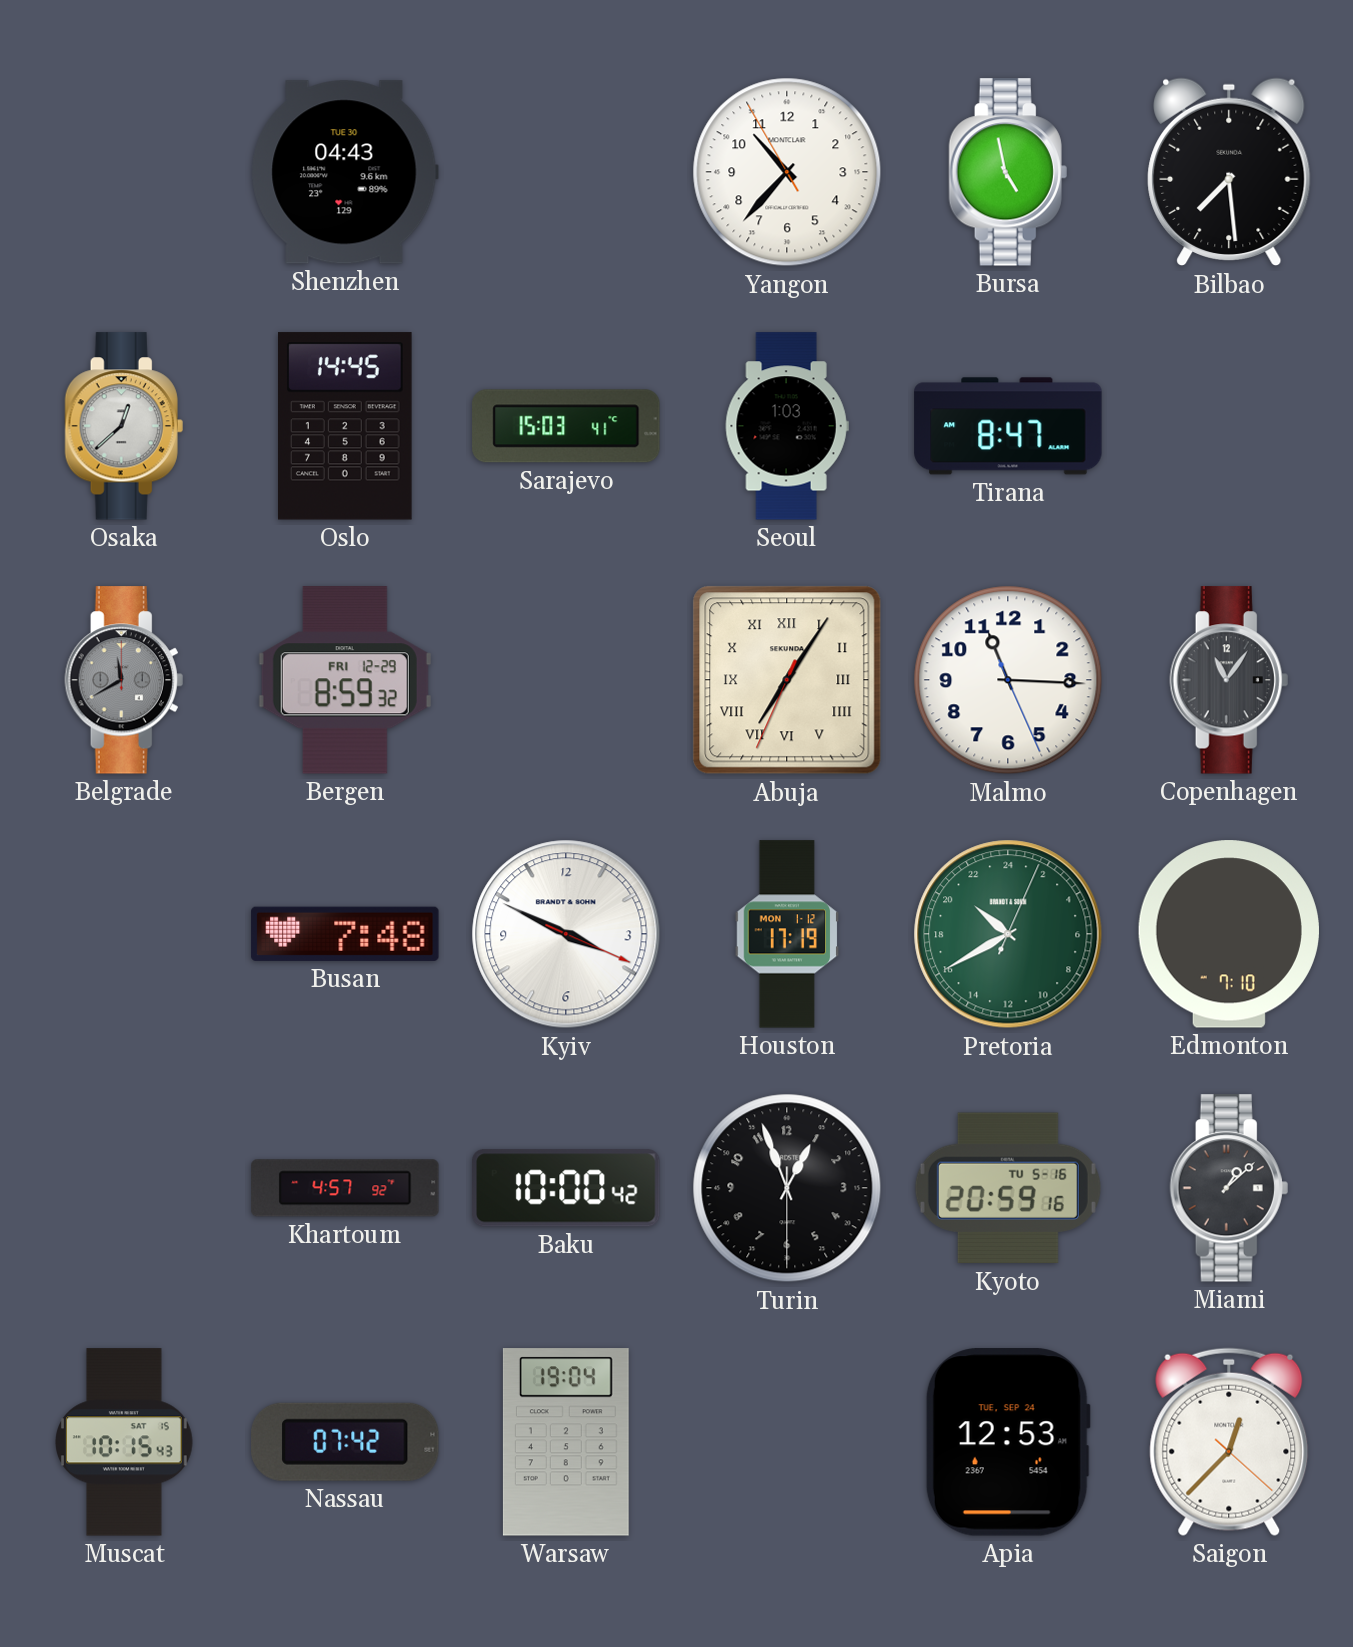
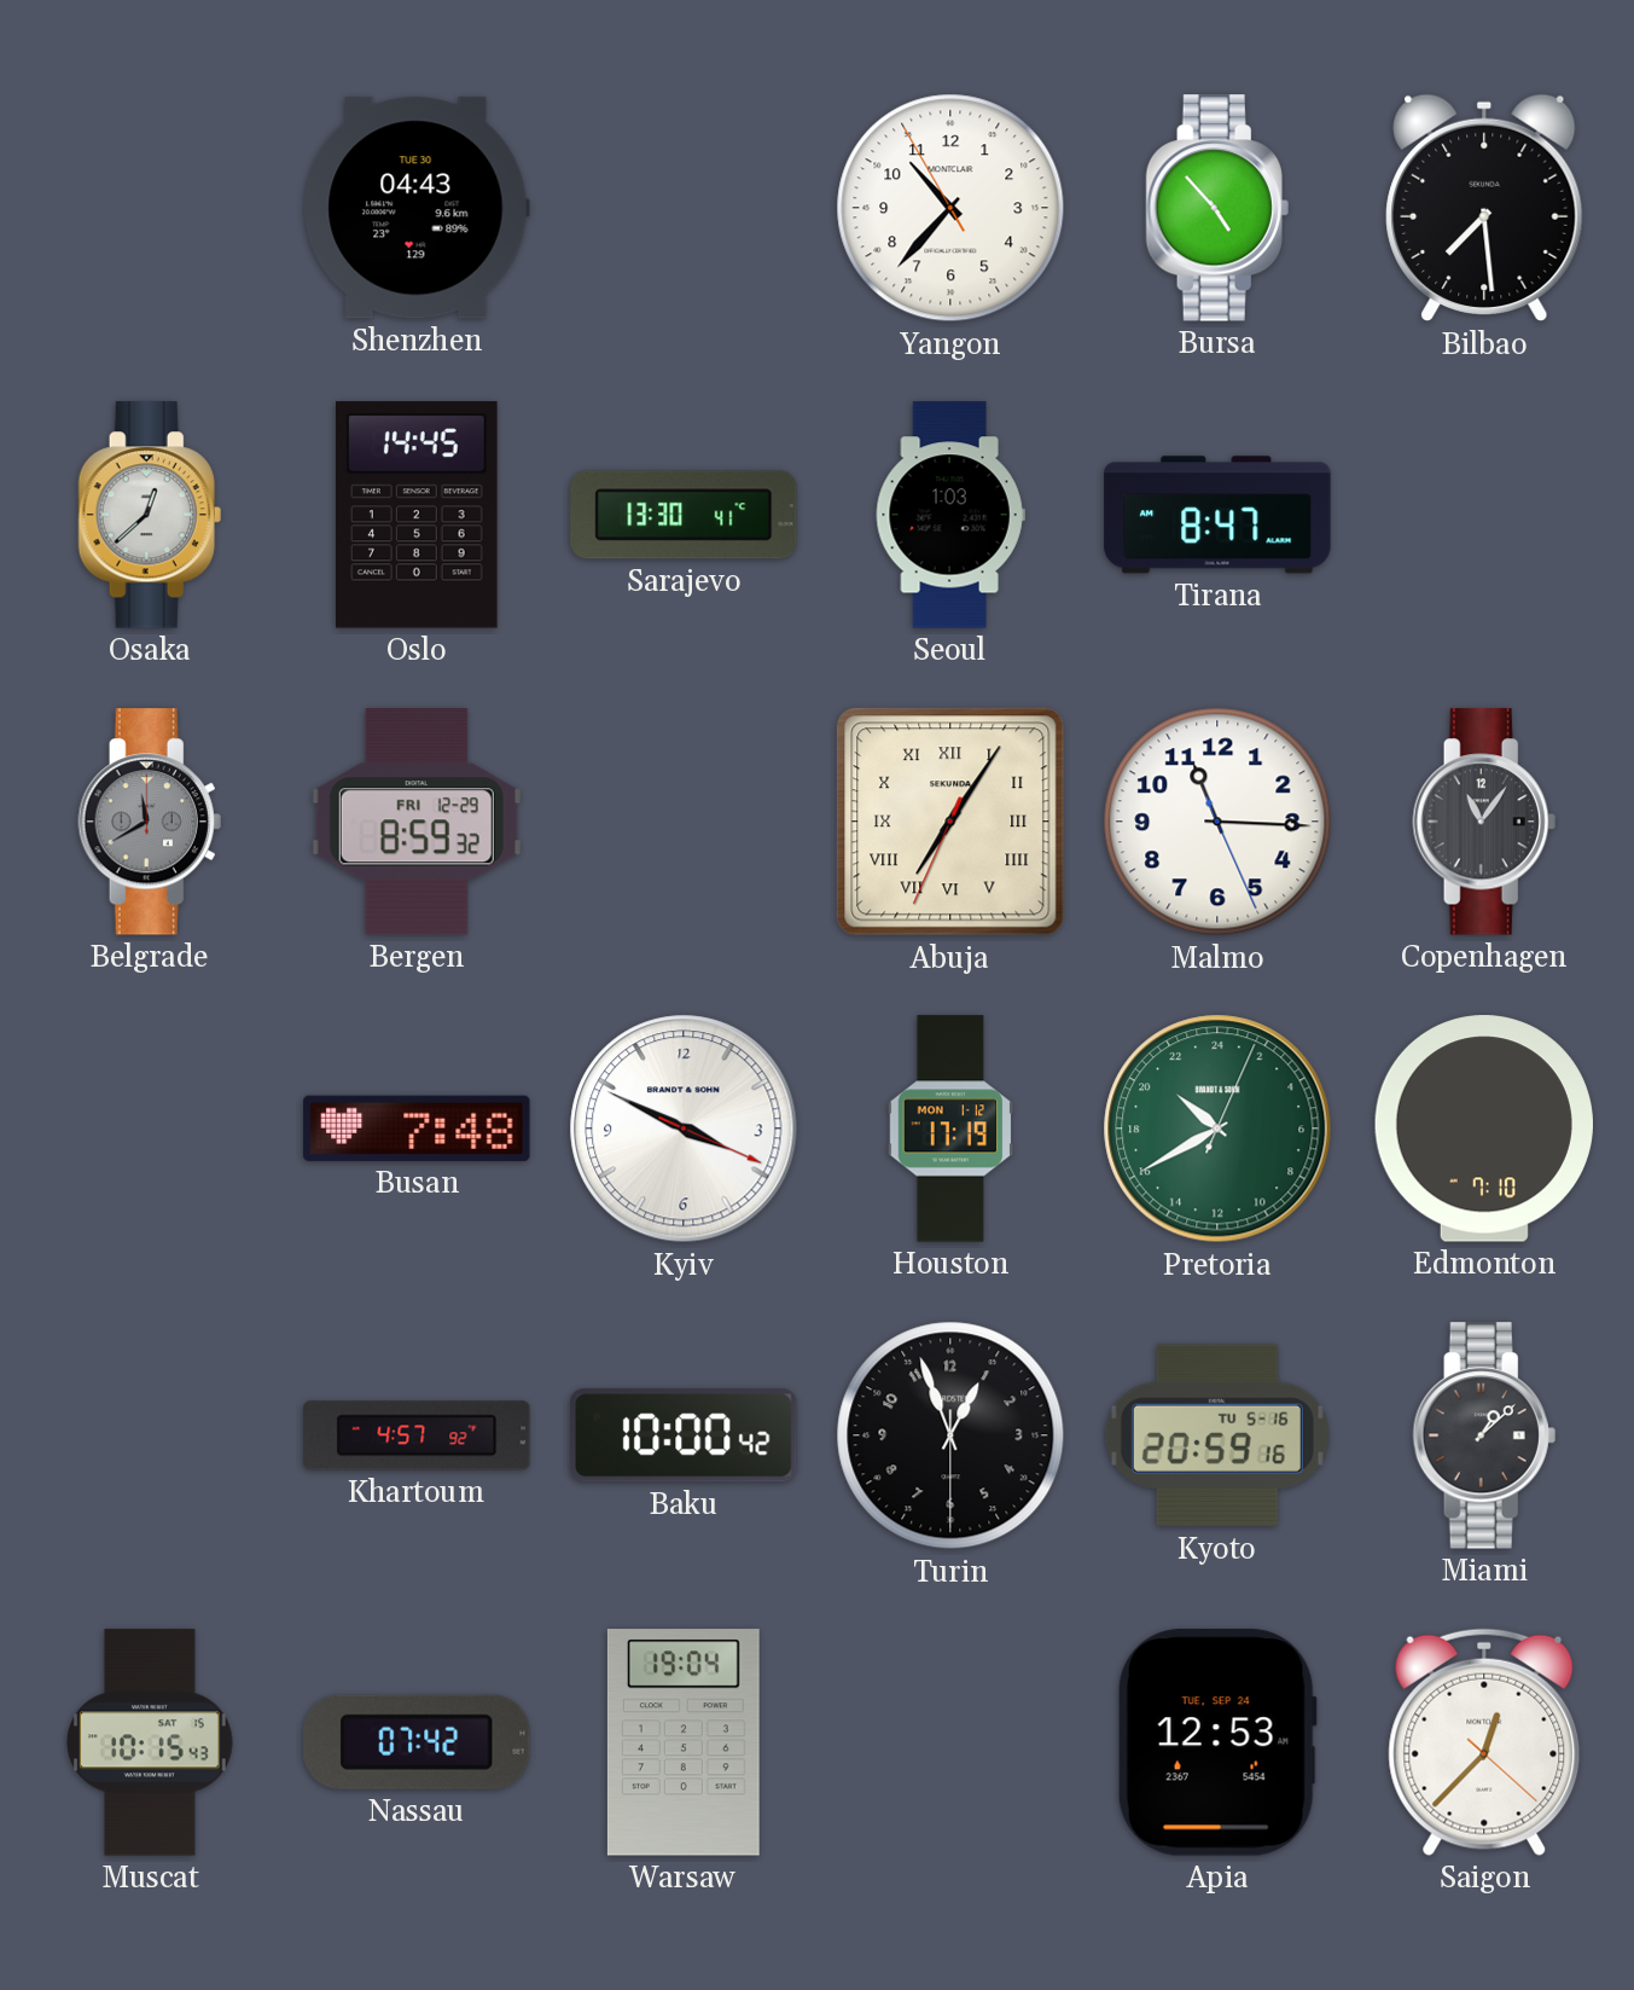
Bursa: 4:58 -> 4:53 (1217, 208)
Sarajevo: 15:03 -> 13:30 (684, 515)
